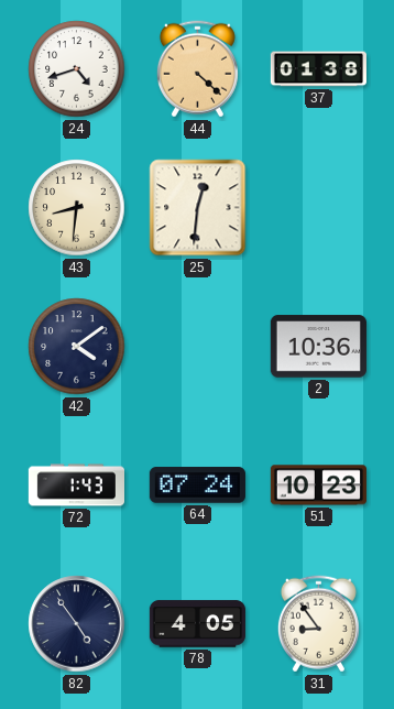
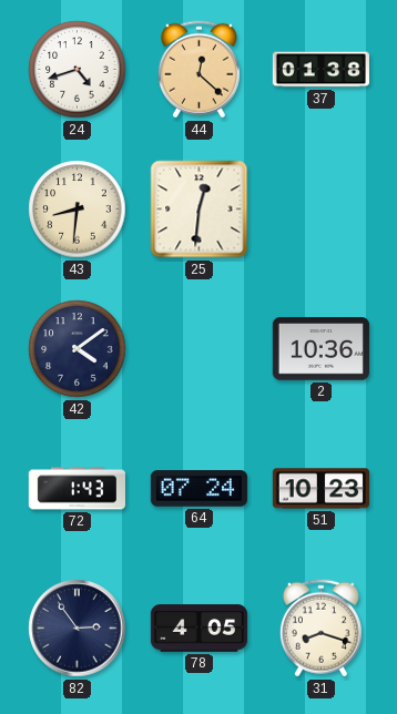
44: 4:22 -> 12:22 (198, 70)
82: 4:54 -> 2:54 (78, 629)
31: 8:54 -> 8:18 (320, 629)
